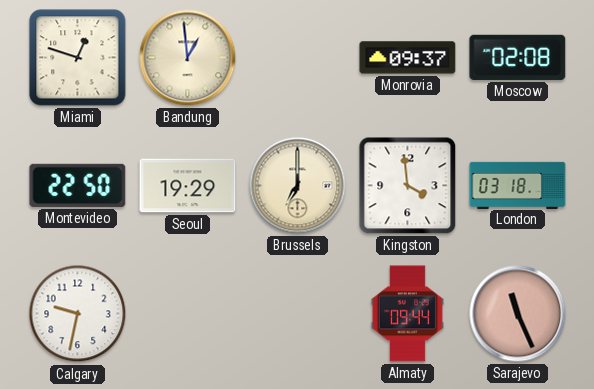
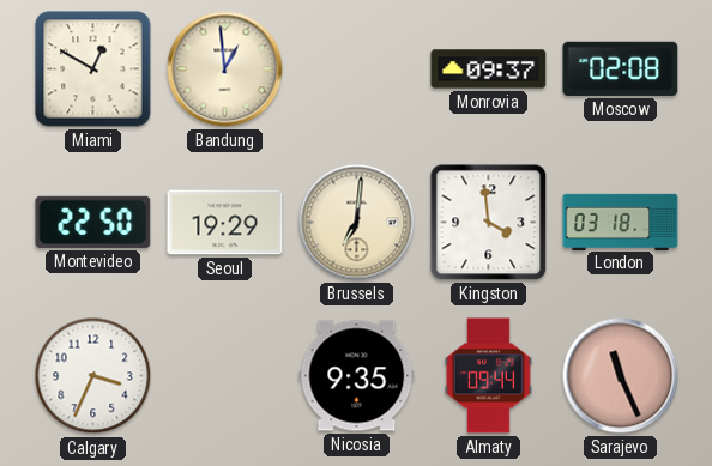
Miami: 12:48 -> 12:50 (93, 69)
Brussels: 7:00 -> 7:01 (357, 223)
Calgary: 9:32 -> 3:34 (93, 376)
Nicosia: none -> 9:35 (357, 376)
